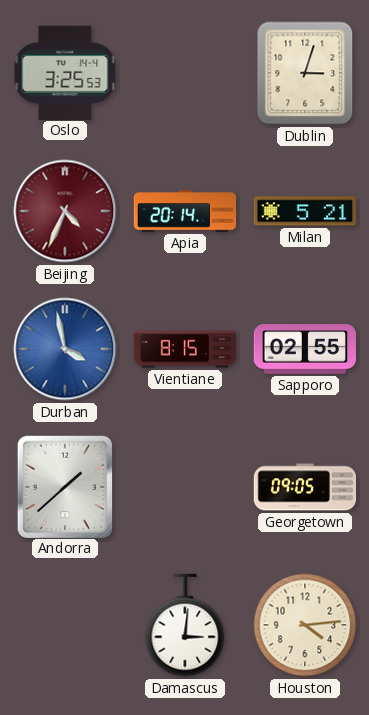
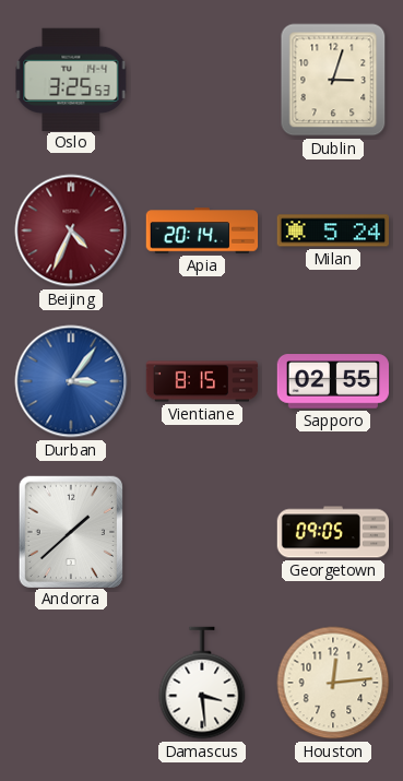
Milan: 5:21 -> 5:24 (332, 230)
Durban: 3:58 -> 3:06 (71, 381)
Damascus: 3:01 -> 3:29 (202, 683)
Houston: 4:14 -> 12:14 (333, 683)
